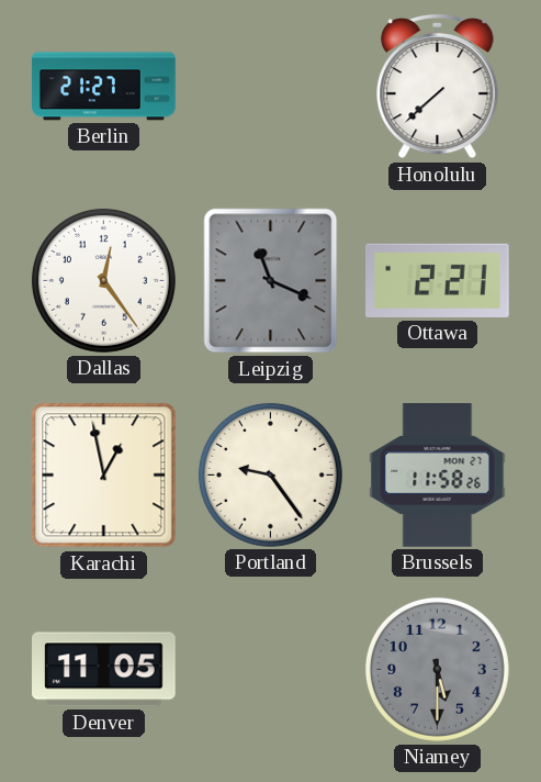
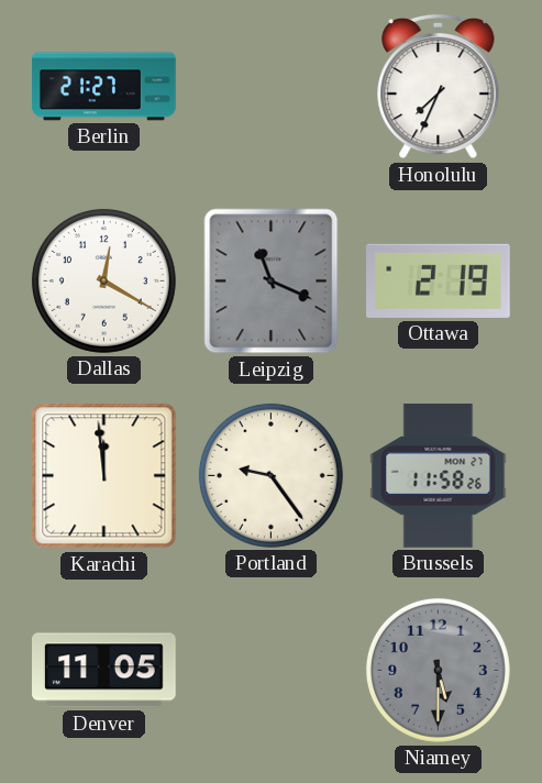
Honolulu: 7:38 -> 7:34 (439, 87)
Dallas: 12:24 -> 12:20 (103, 280)
Ottawa: 2:21 -> 2:19 (439, 280)
Karachi: 12:58 -> 11:59 (104, 476)
